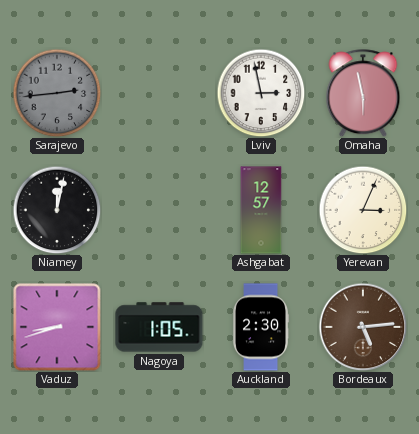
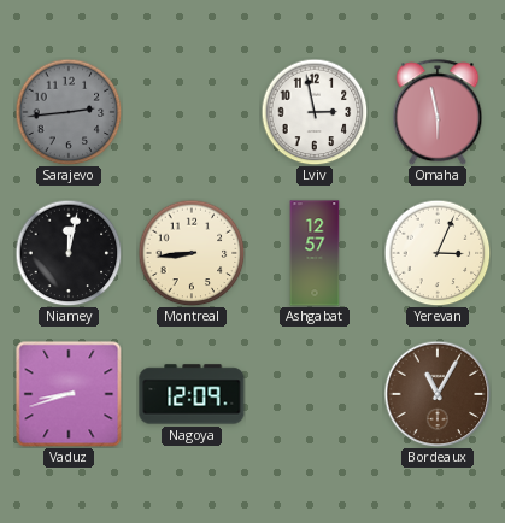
Montreal: none -> 8:44 (192, 253)
Nagoya: 1:05 -> 12:09 (192, 394)
Auckland: 2:30 -> none (261, 327)
Bordeaux: 5:14 -> 11:05 (438, 394)
